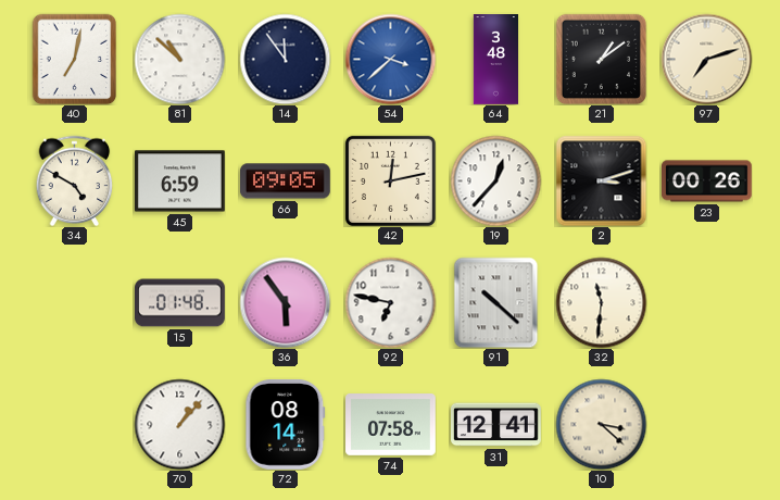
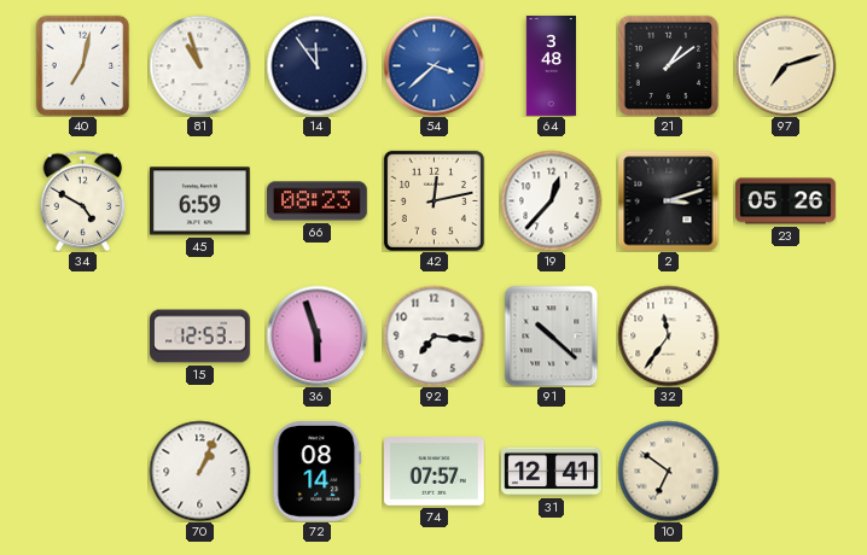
81: 10:52 -> 10:57 (199, 65)
66: 09:05 -> 08:23 (318, 201)
23: 00:26 -> 05:26 (786, 201)
15: 01:48 -> 12:53 (200, 337)
36: 5:54 -> 5:57 (316, 335)
92: 6:47 -> 7:16 (433, 335)
32: 11:31 -> 11:36 (668, 335)
70: 1:07 -> 1:04 (199, 471)
74: 07:58 -> 07:57 (435, 472)
10: 3:22 -> 6:51 (668, 471)
